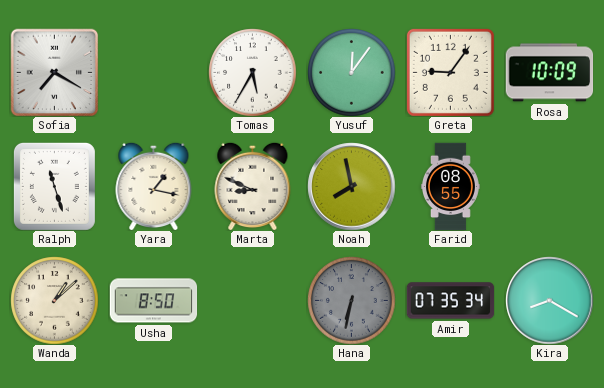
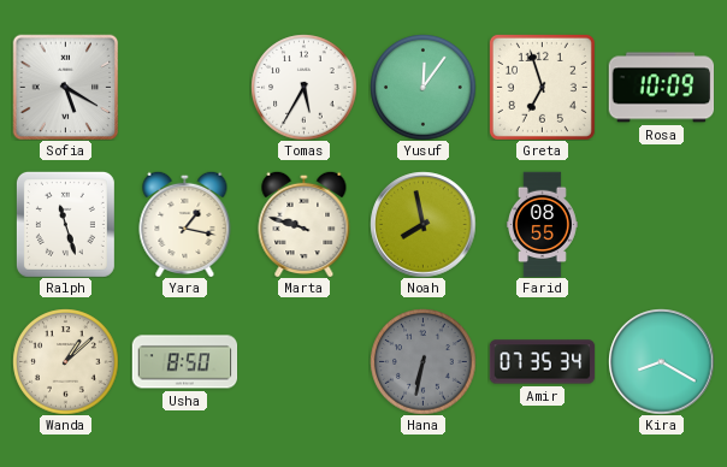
Sofia: 7:20 -> 5:20 (65, 87)
Greta: 9:06 -> 6:57 (542, 87)
Marta: 8:49 -> 9:48 (305, 224)
